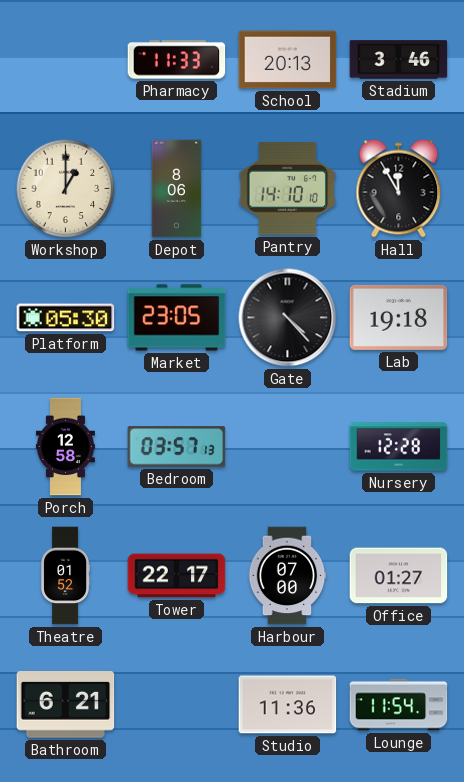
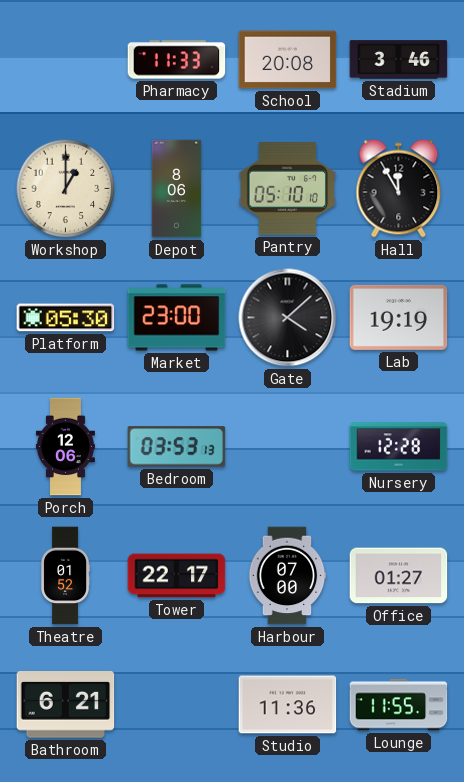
School: 20:13 -> 20:08 (288, 60)
Pantry: 14:10 -> 05:10 (288, 189)
Market: 23:05 -> 23:00 (177, 318)
Gate: 4:23 -> 4:08 (288, 318)
Lab: 19:18 -> 19:19 (399, 317)
Porch: 12:58 -> 12:06 (65, 447)
Bedroom: 03:57 -> 03:53 (177, 447)
Lounge: 11:54 -> 11:55 (399, 705)
